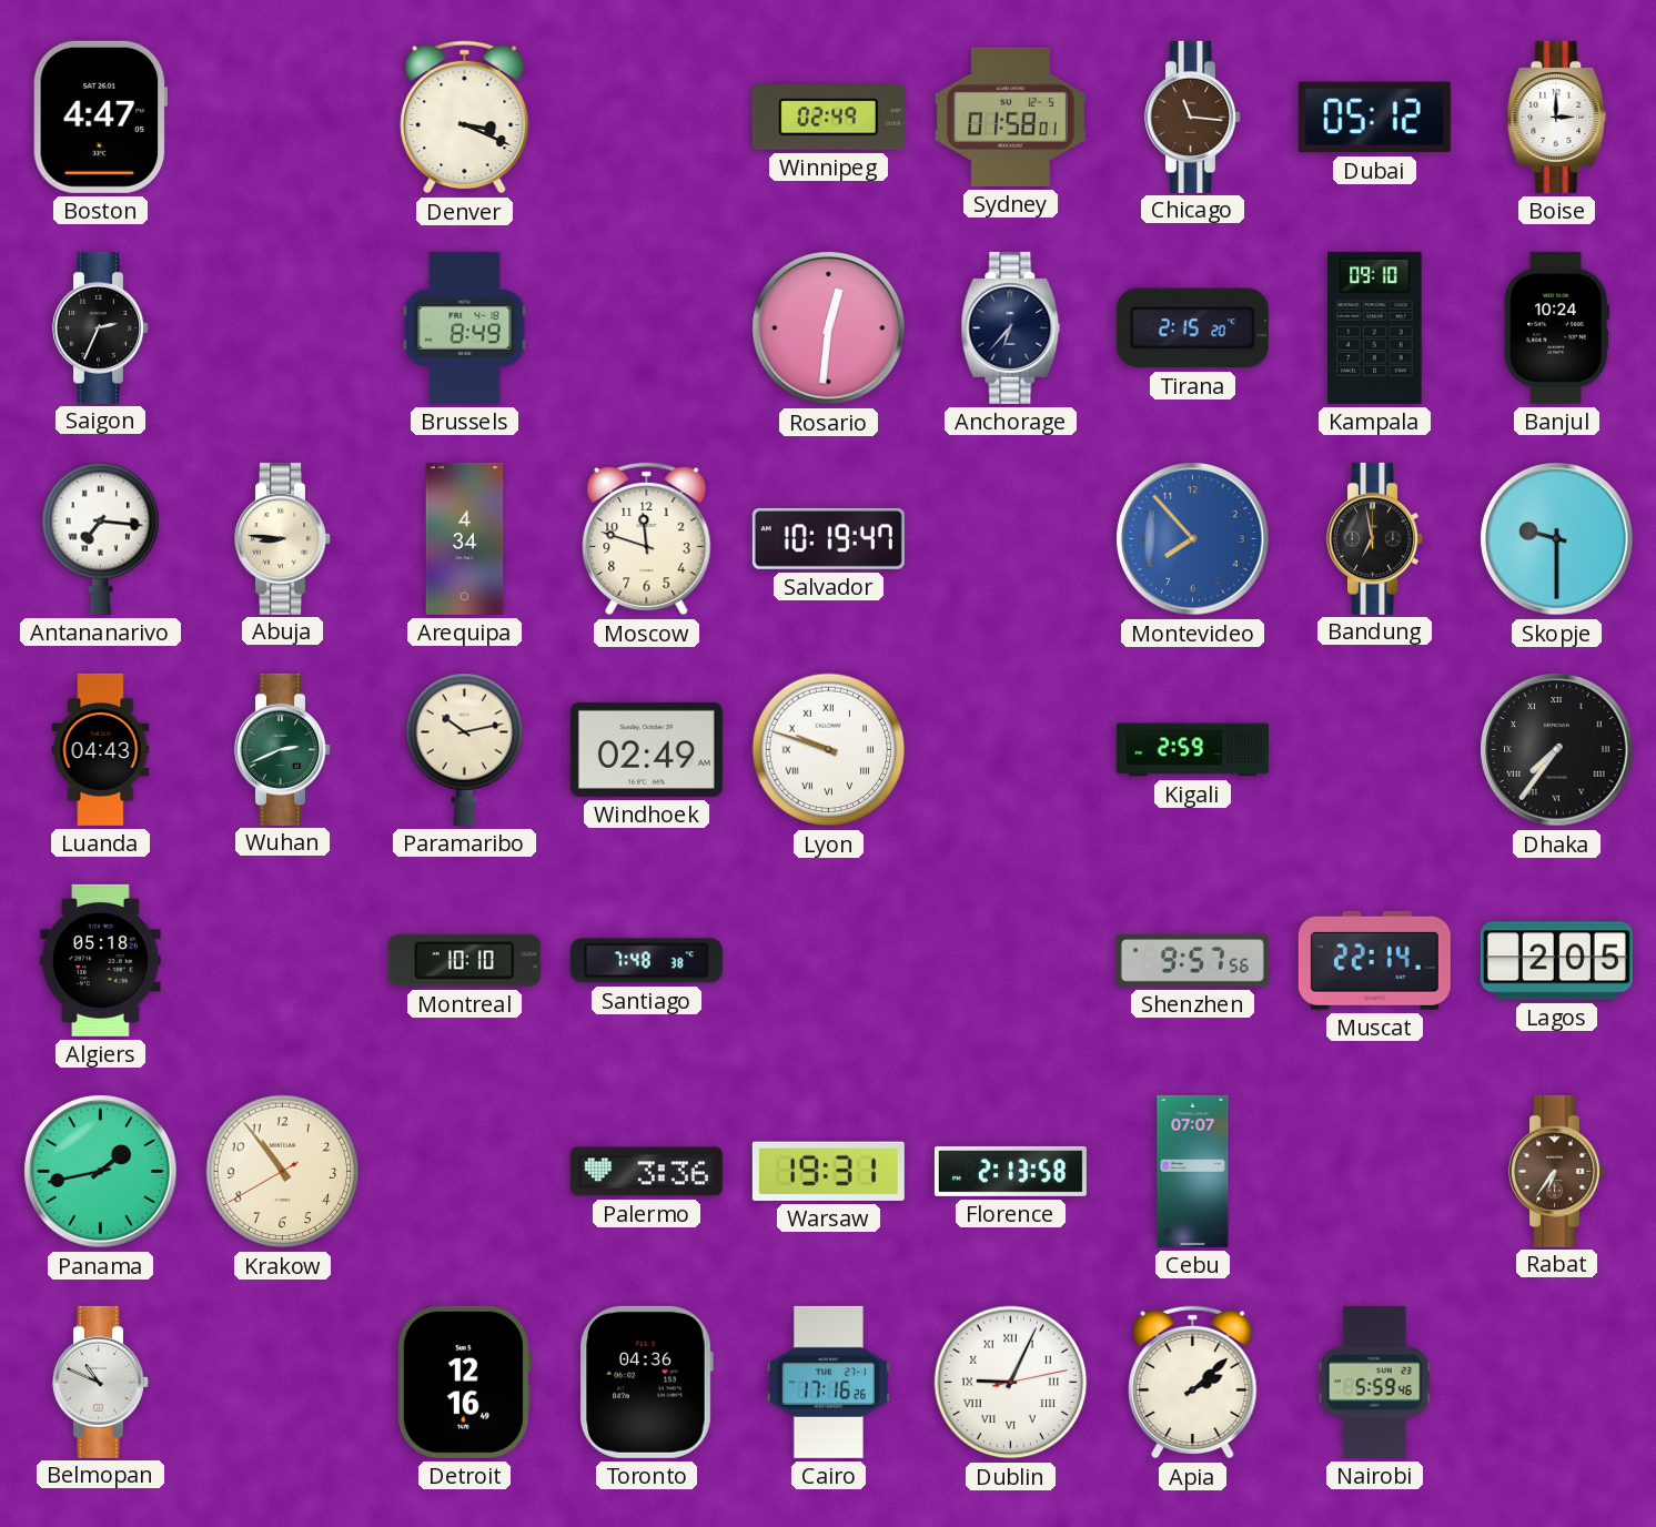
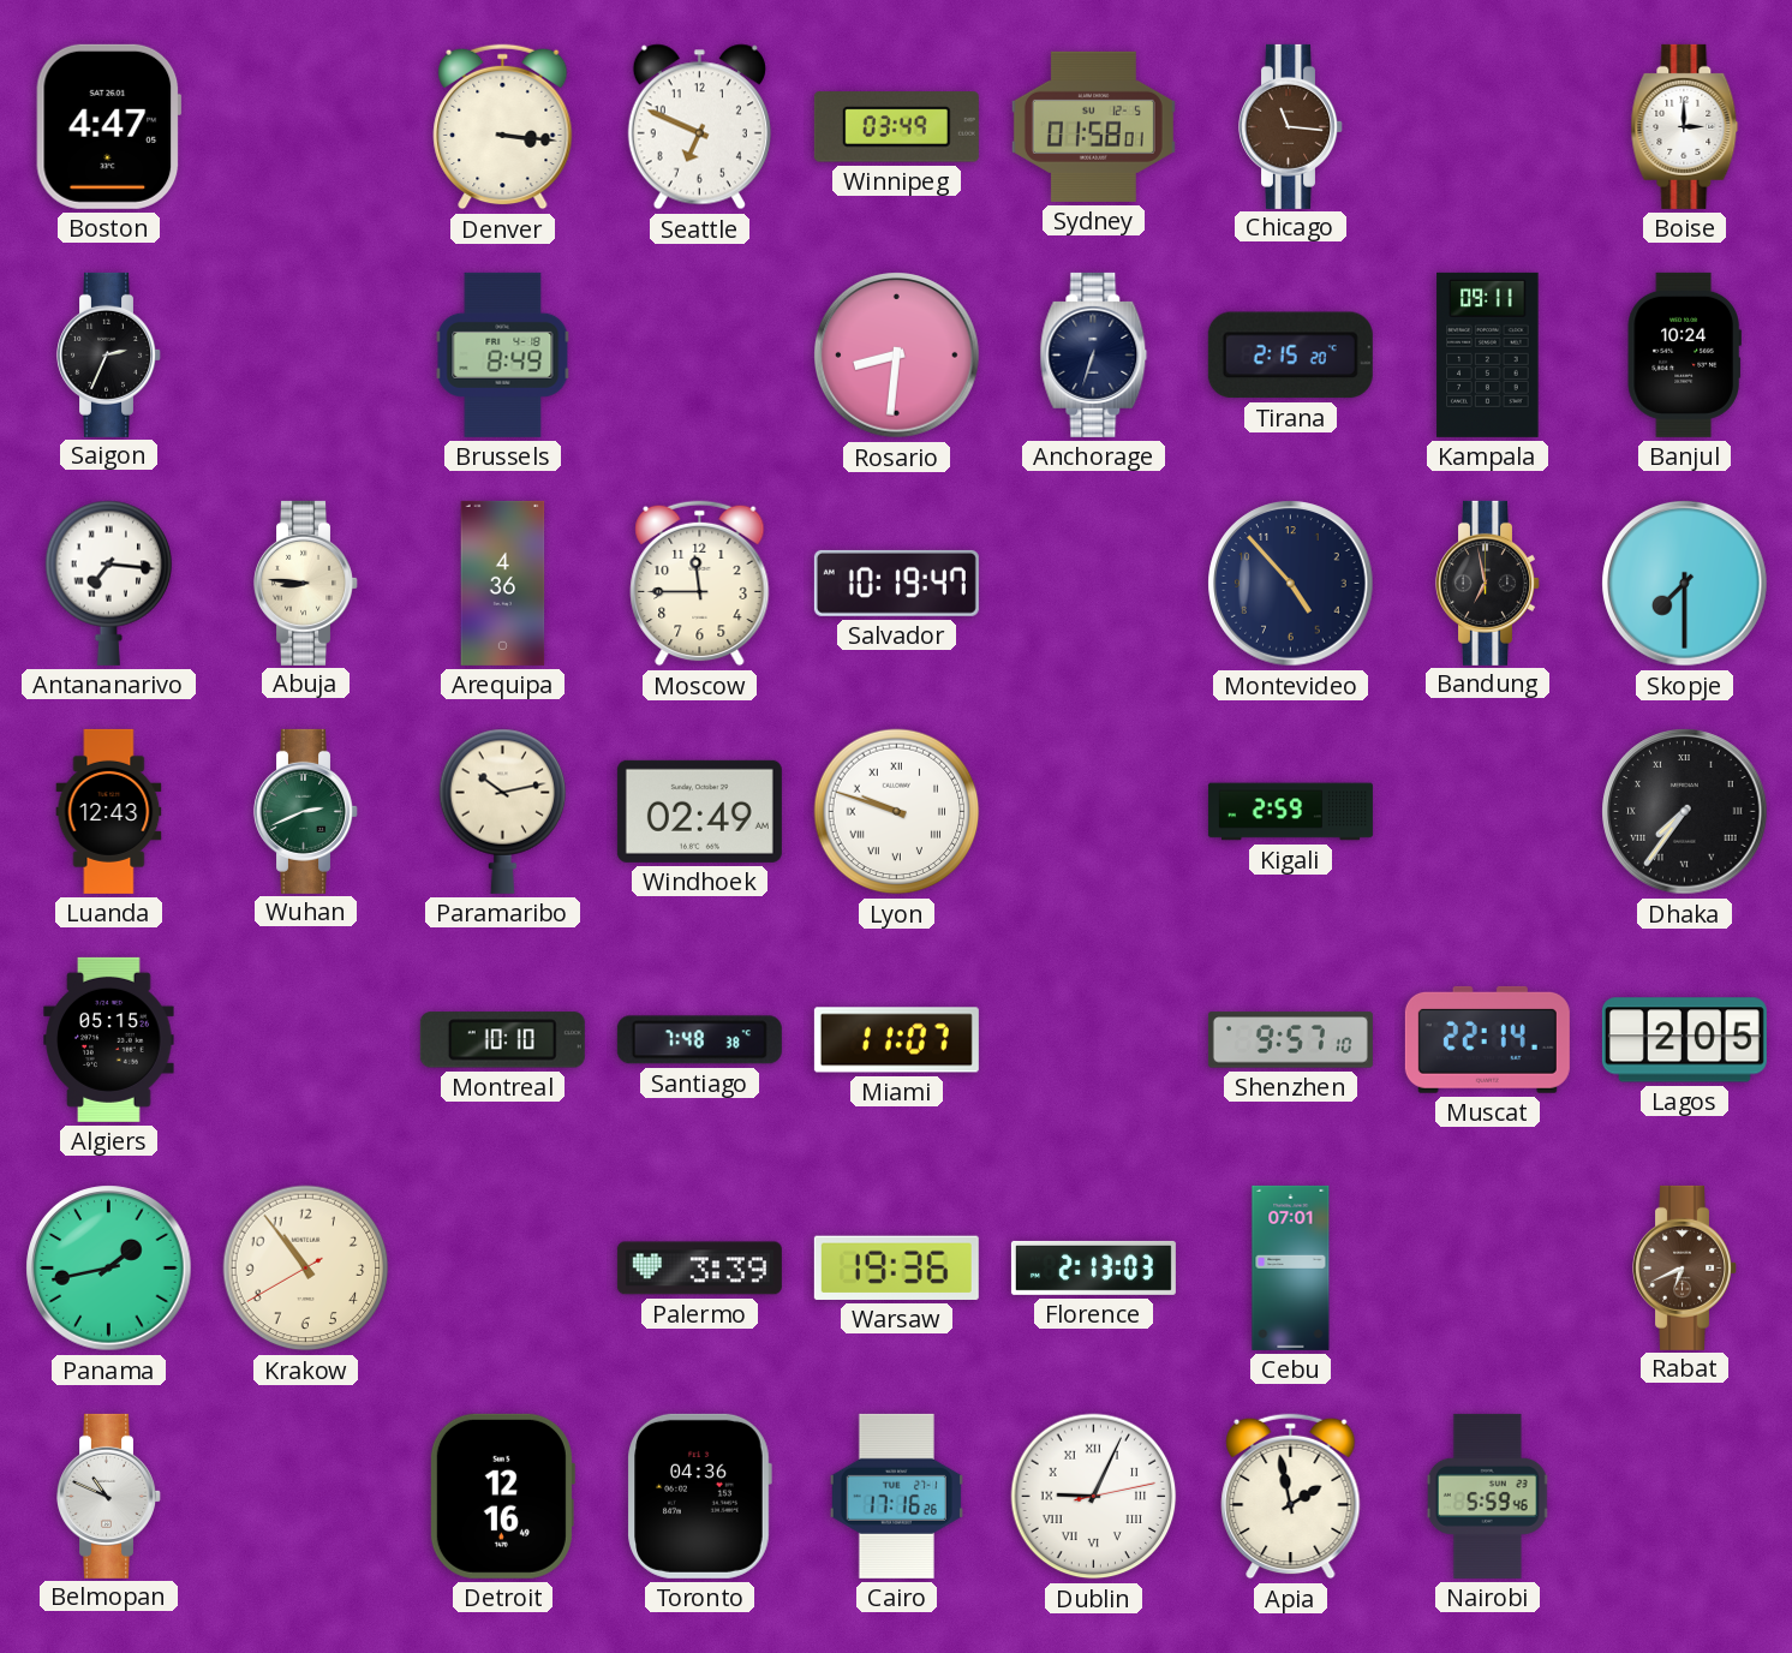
Denver: 3:19 -> 3:16 (503, 127)
Seattle: none -> 6:49 (699, 127)
Winnipeg: 02:49 -> 03:49 (896, 127)
Dubai: 05:12 -> none (1374, 118)
Rosario: 12:31 -> 8:31 (897, 356)
Anchorage: 6:37 -> 6:33 (1094, 354)
Kampala: 09:10 -> 09:11 (1488, 354)
Arequipa: 4:34 -> 4:36 (503, 583)
Moscow: 11:48 -> 11:45 (700, 584)
Montevideo: 7:53 -> 4:53 (1291, 584)
Montevideo dial: blue -> navy (1291, 584)
Skopje: 9:30 -> 7:30 (1685, 584)
Luanda: 04:43 -> 12:43 (109, 811)
Algiers: 05:18 -> 05:15 (109, 1039)
Miami: none -> 11:07 (896, 1040)
Shenzhen: 9:57:56 -> 9:57:10 (1290, 1040)
Palermo: 3:36 -> 3:39 (699, 1269)
Warsaw: 19:31 -> 19:36 (896, 1267)
Florence: 2:13:58 -> 2:13:03 (1093, 1267)
Cebu: 07:07 -> 07:01 (1291, 1267)
Rabat: 6:36 -> 6:41 (1685, 1267)
Apia: 2:08 -> 1:58 (1291, 1497)
